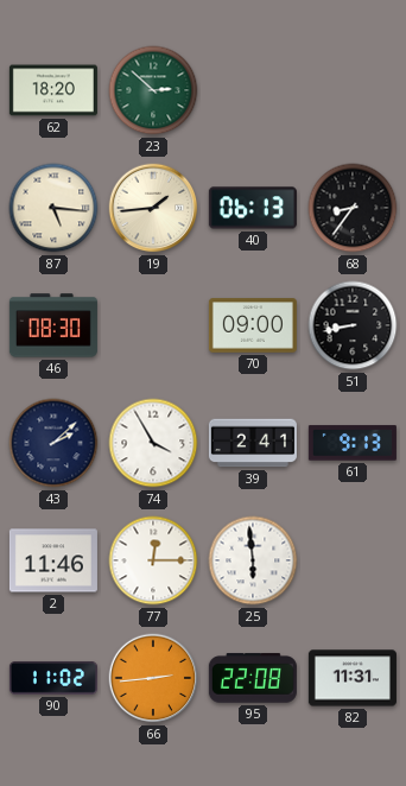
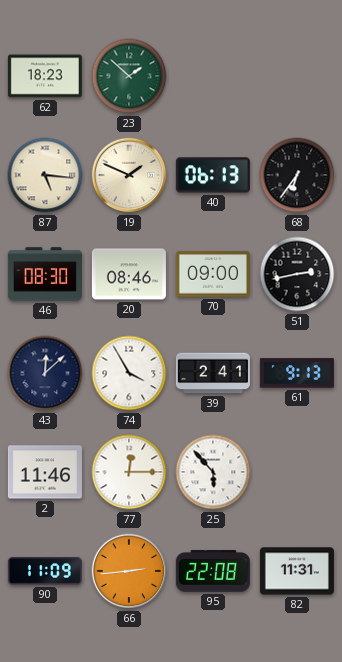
62: 18:20 -> 18:23 (45, 76)
23: 2:52 -> 1:52 (129, 76)
19: 1:44 -> 1:49 (129, 175)
68: 8:36 -> 6:36 (297, 175)
20: none -> 08:46 (129, 274)
51: 8:43 -> 2:43 (297, 274)
43: 2:08 -> 12:08 (45, 373)
25: 5:59 -> 5:53 (213, 472)
90: 11:02 -> 11:09 (45, 571)
